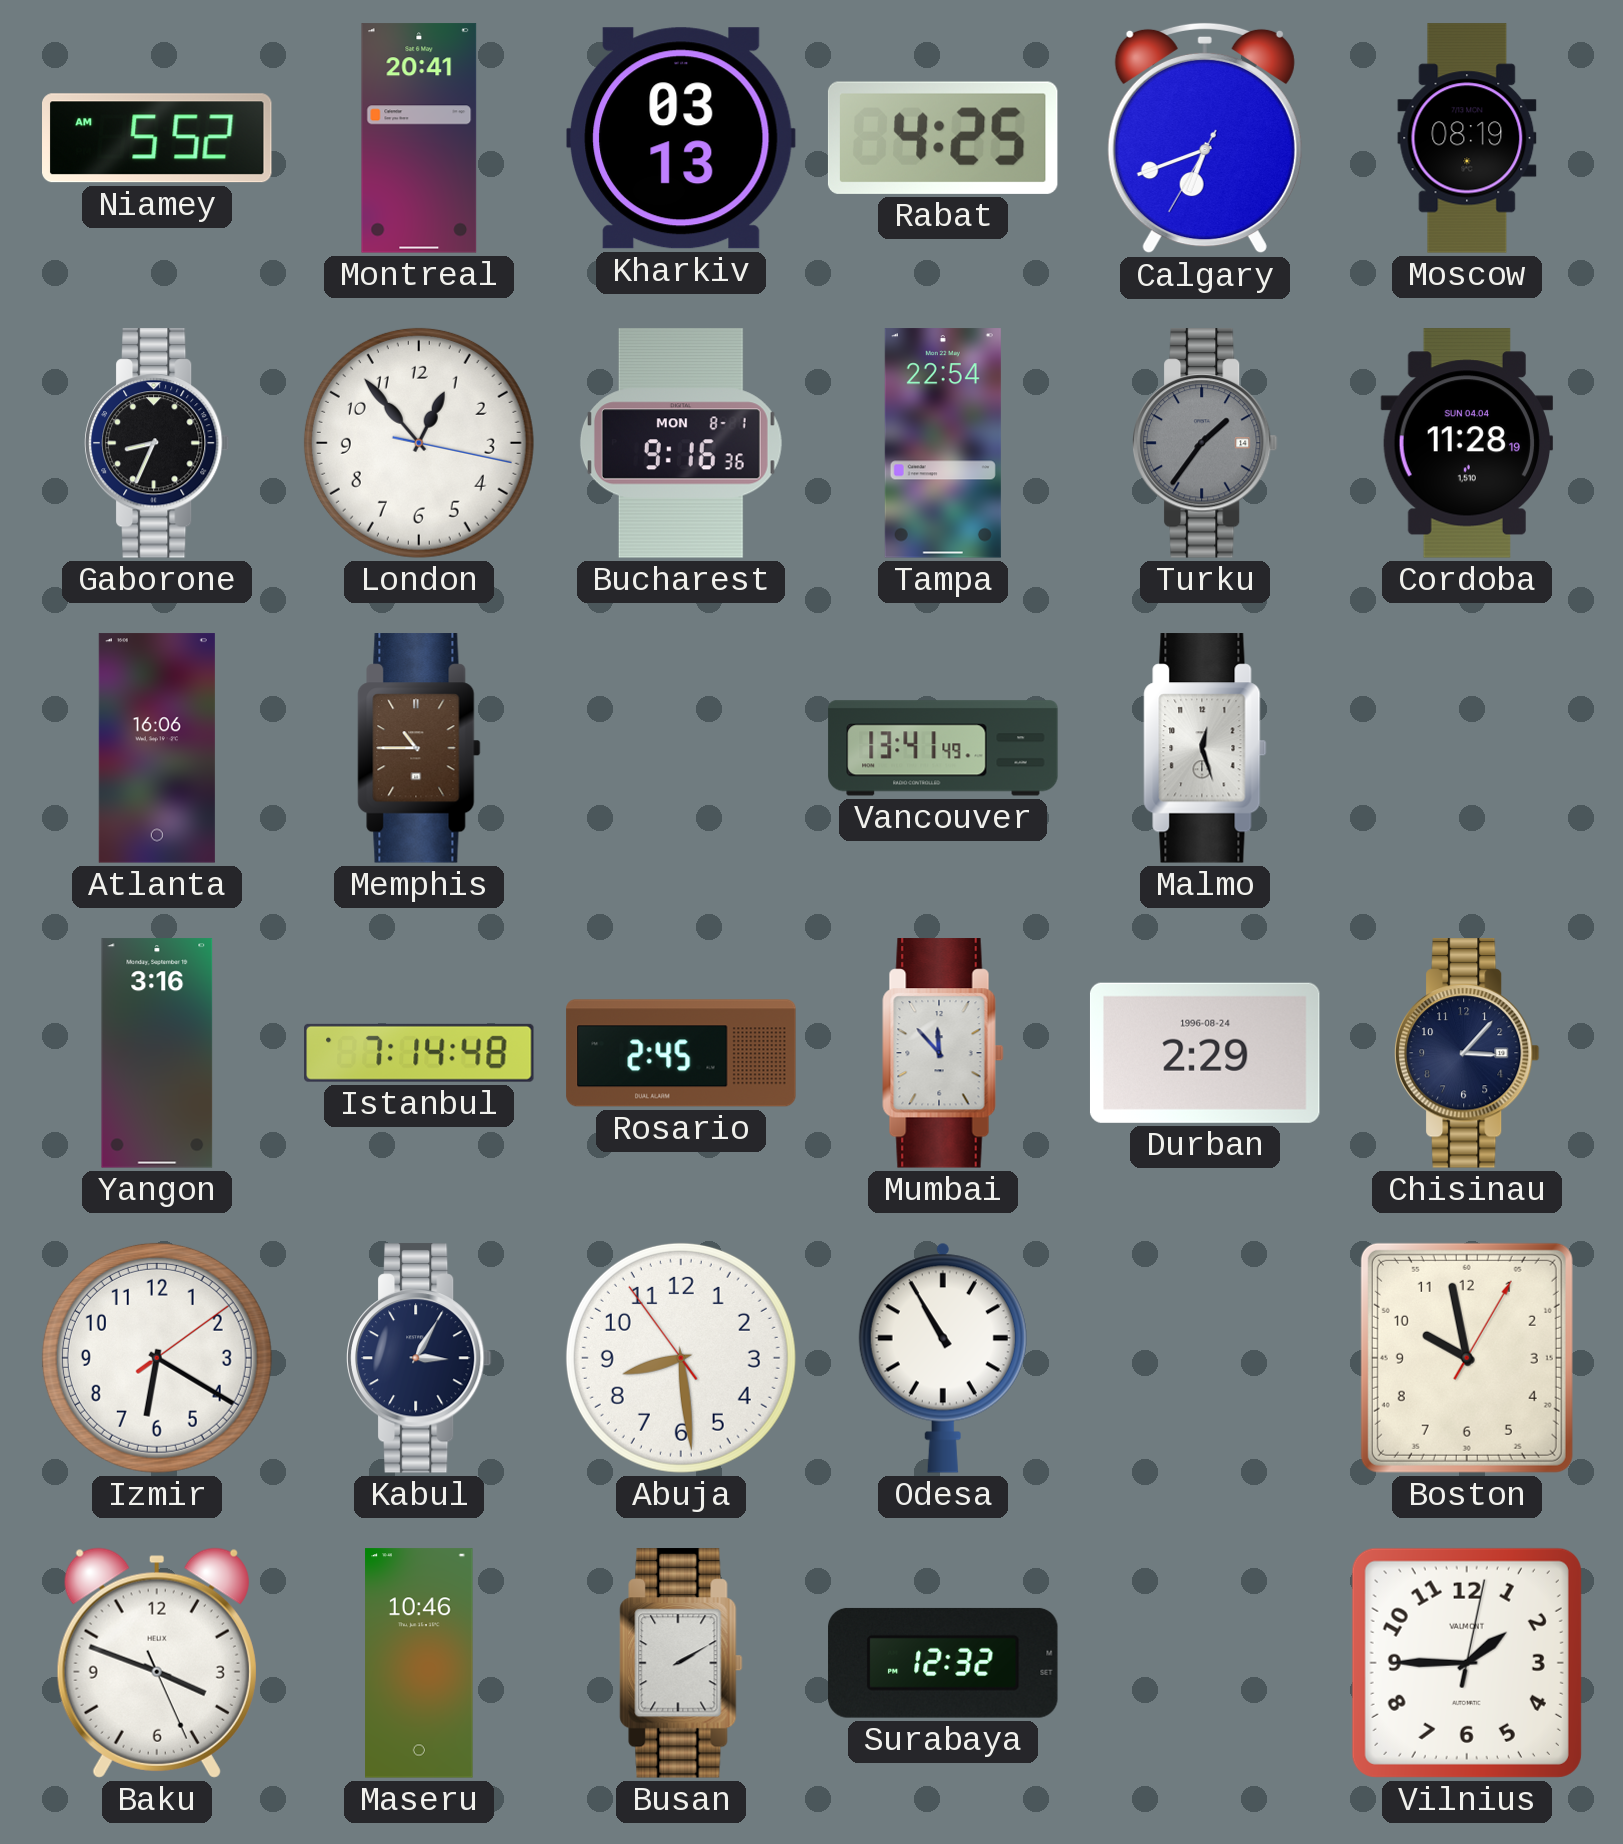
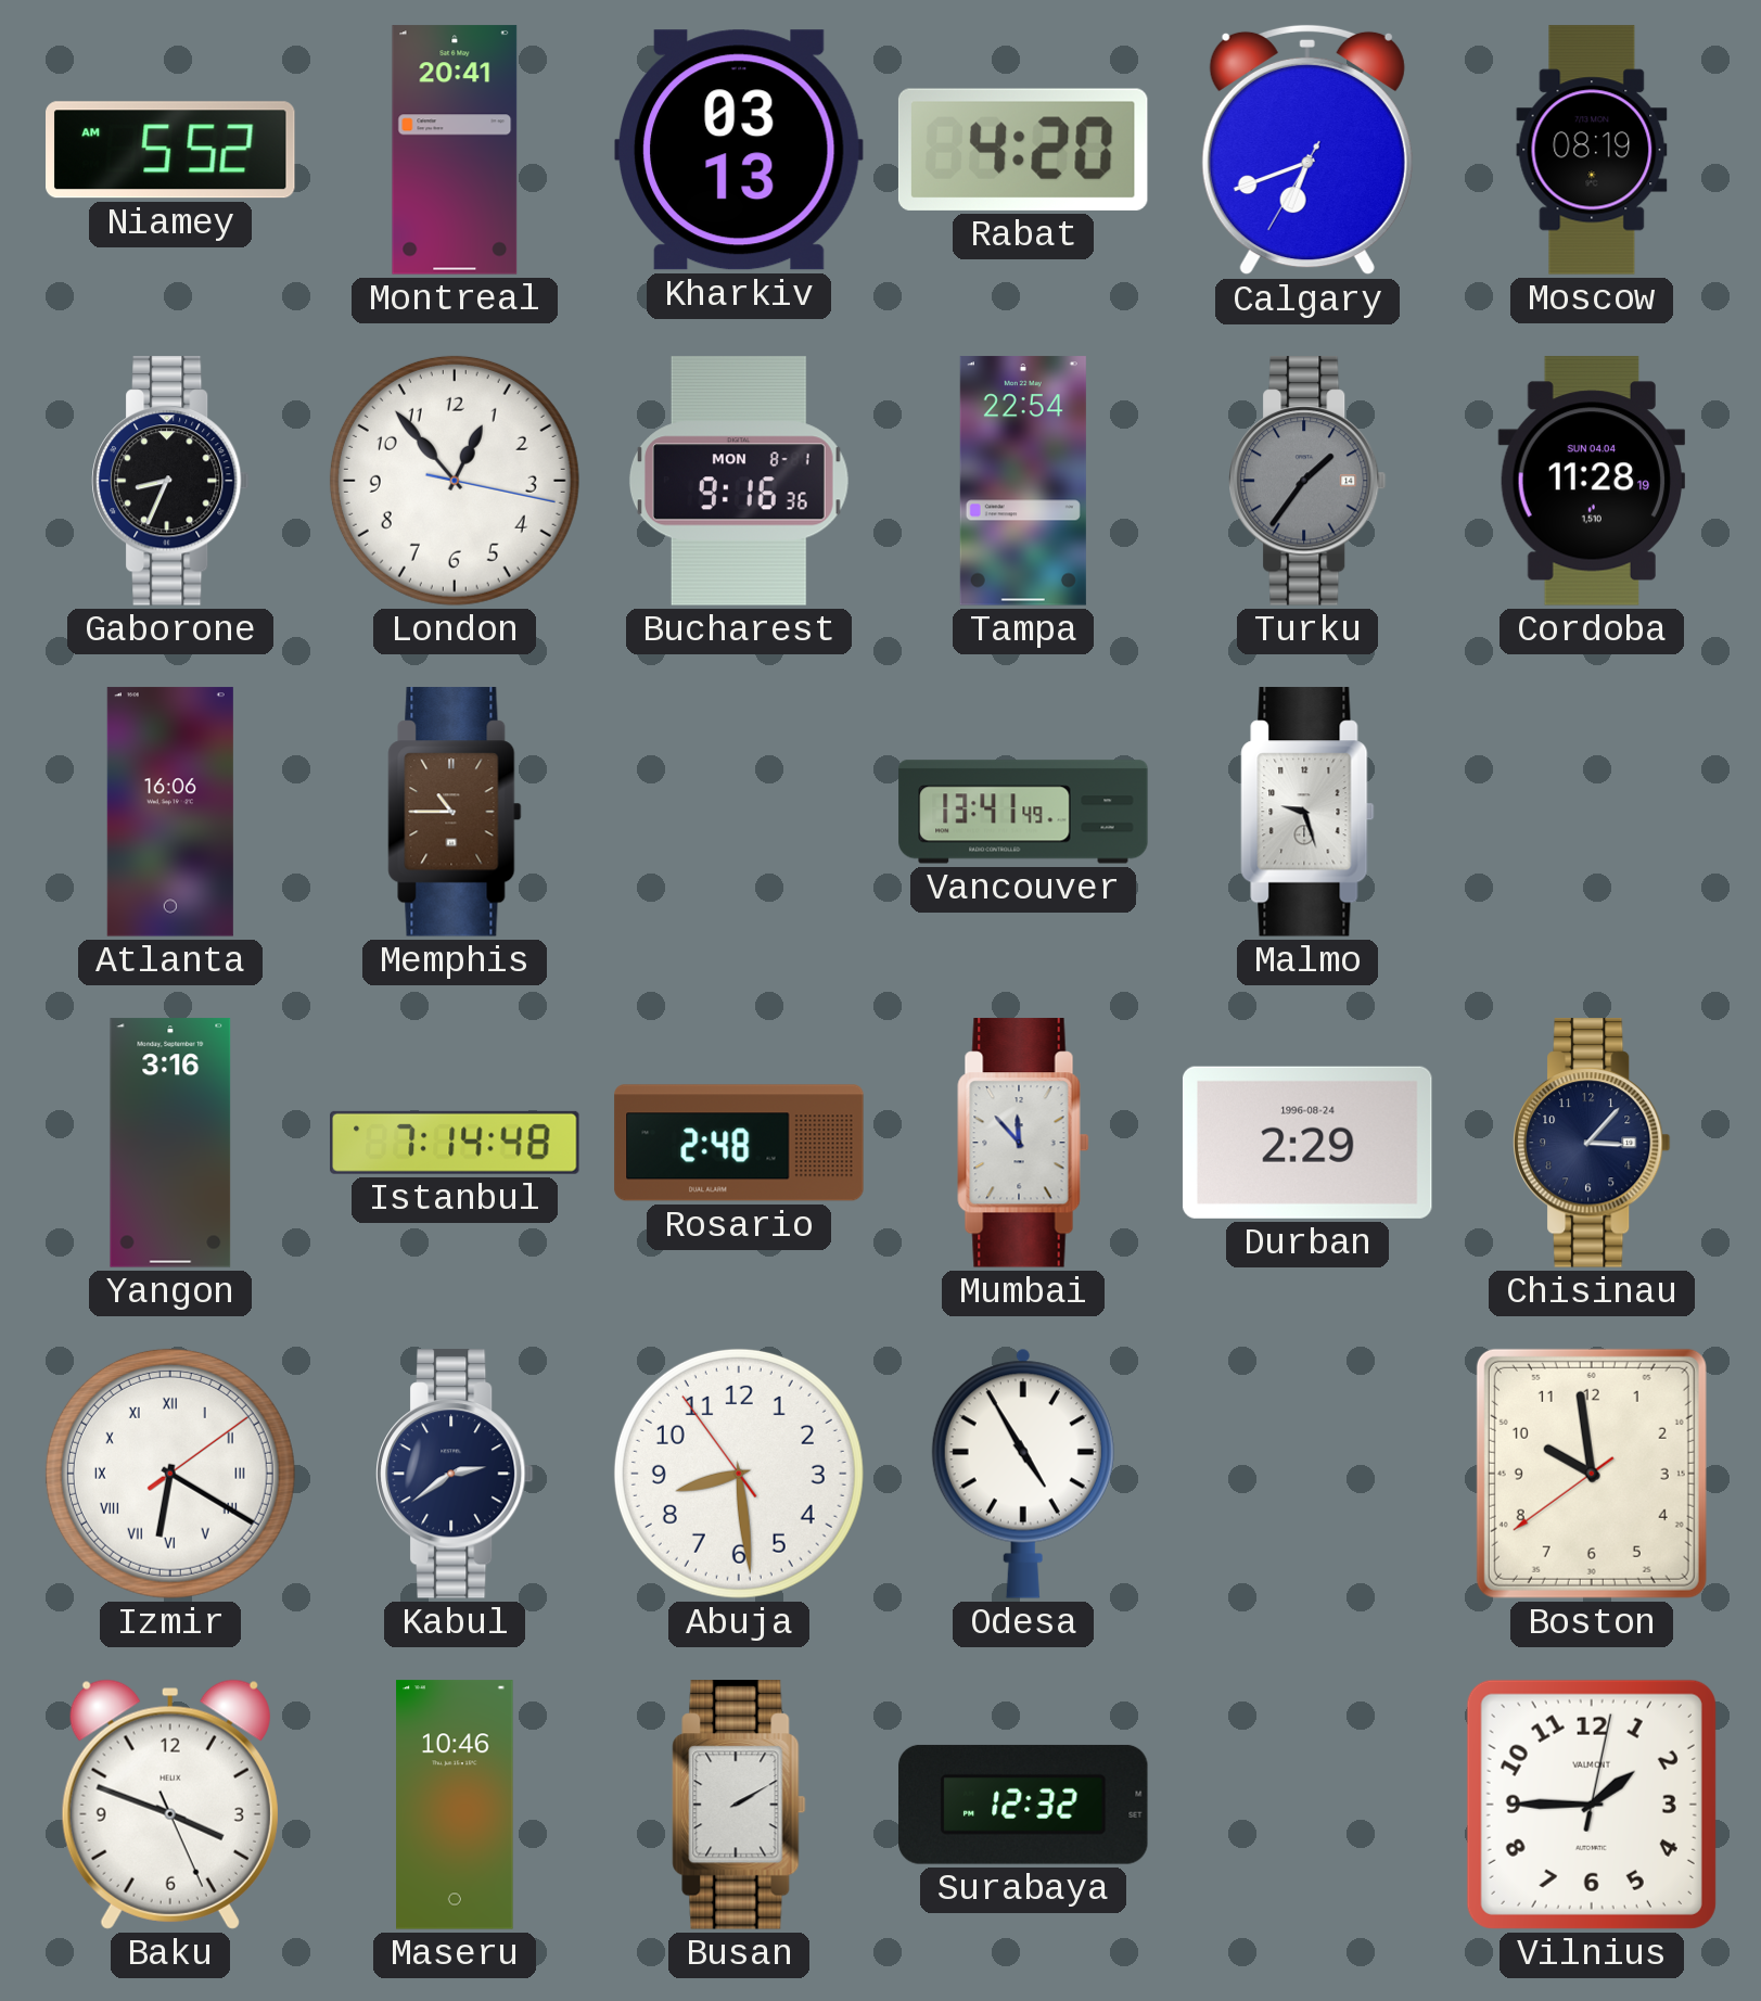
Rabat: 4:25 -> 4:20 (1023, 150)
Malmo: 12:27 -> 9:27 (1307, 812)
Rosario: 2:45 -> 2:48 (739, 1143)
Izmir numerals: Arabic -> Roman (170, 1474)
Kabul: 3:05 -> 2:39 (456, 1474)
Odesa: 10:55 -> 4:55 (1023, 1474)
Boston: 9:58:05 -> 9:58:39 (1592, 1474)
